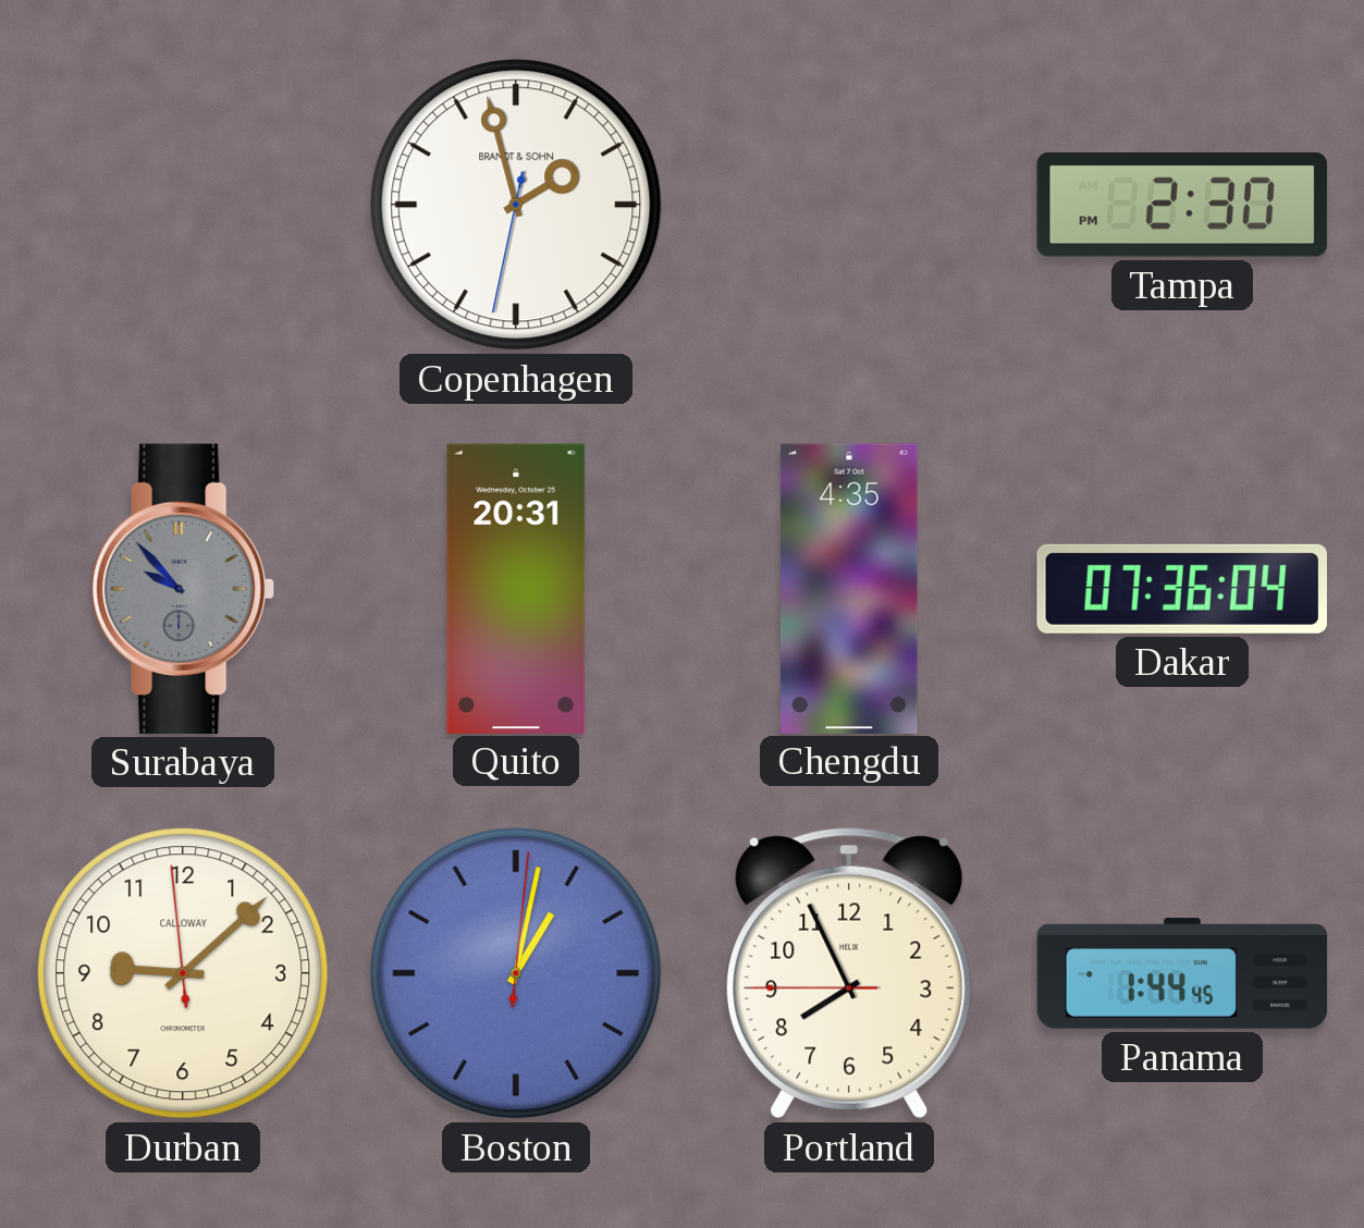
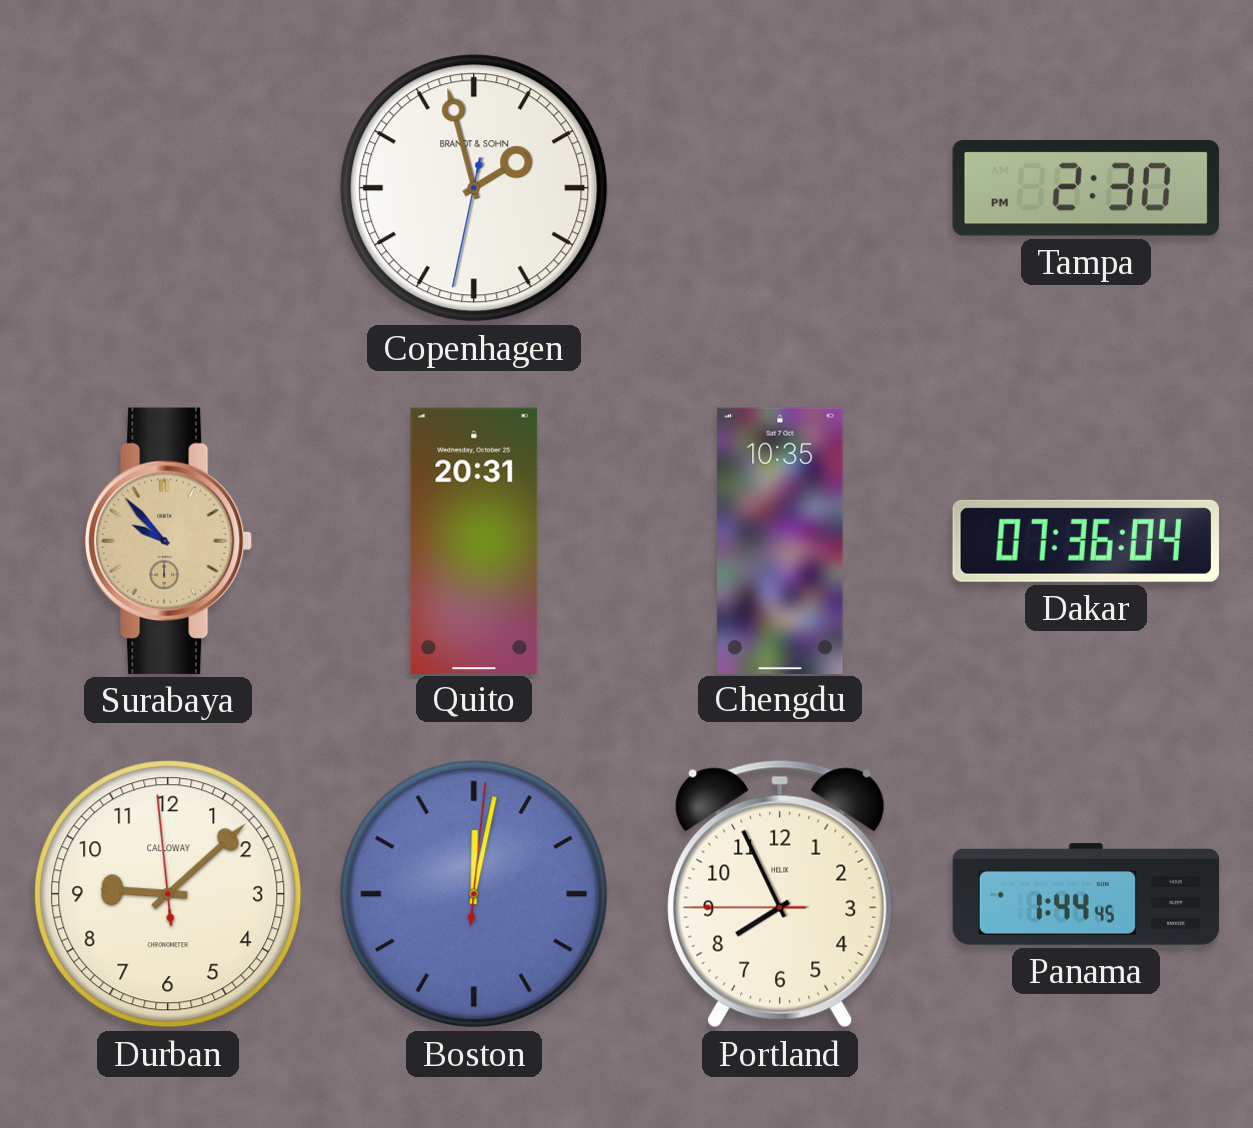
Surabaya dial: grey -> champagne (168, 541)
Chengdu: 4:35 -> 10:35 (780, 540)
Boston: 1:02 -> 12:02 (474, 894)
